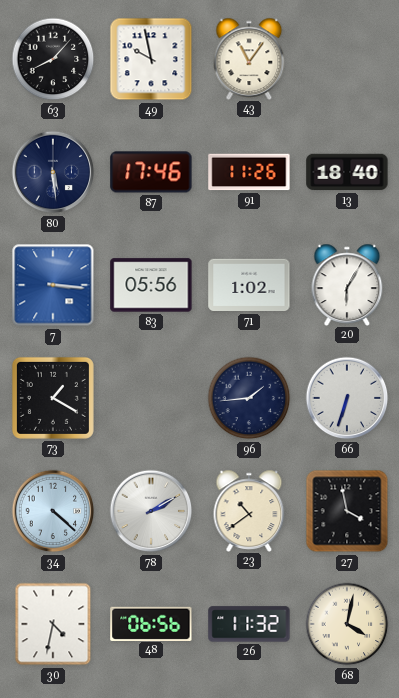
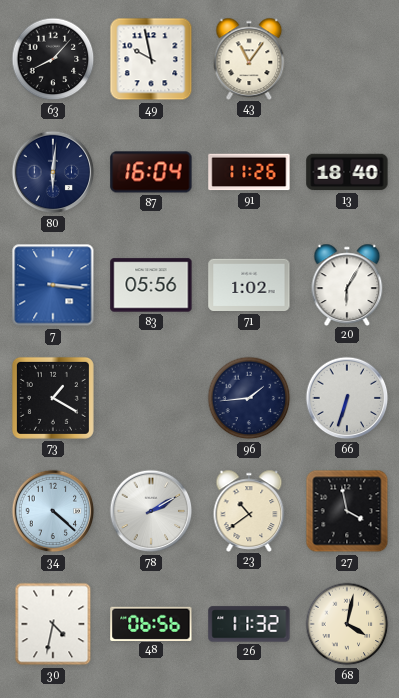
80: 5:29 -> 6:01 (53, 172)
87: 17:46 -> 16:04 (151, 172)
